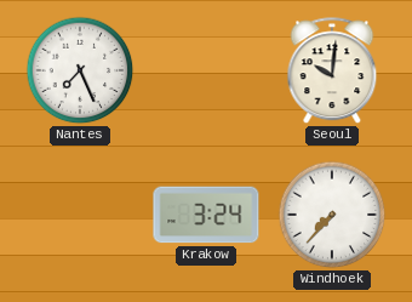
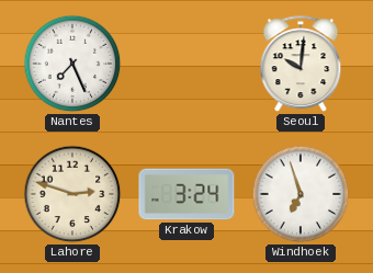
Lahore: none -> 2:48 (72, 194)
Windhoek: 7:37 -> 6:57 (301, 194)
